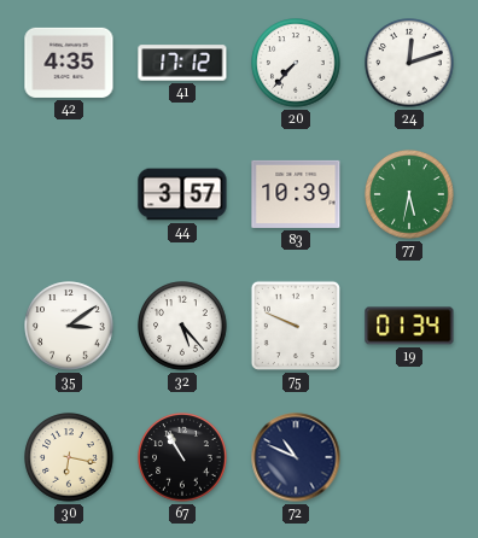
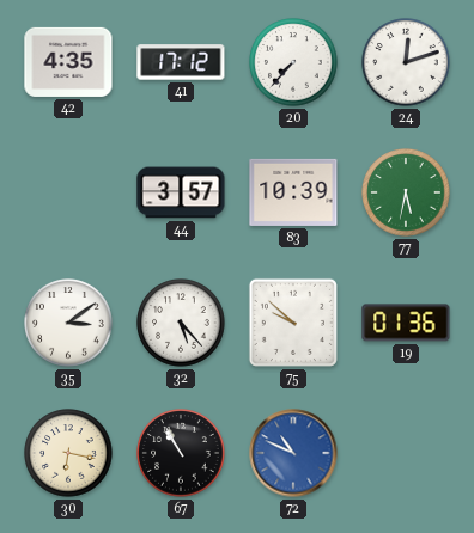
75: 9:49 -> 9:52 (293, 323)
19: 01:34 -> 01:36 (406, 323)
72 dial: navy -> blue (293, 453)
